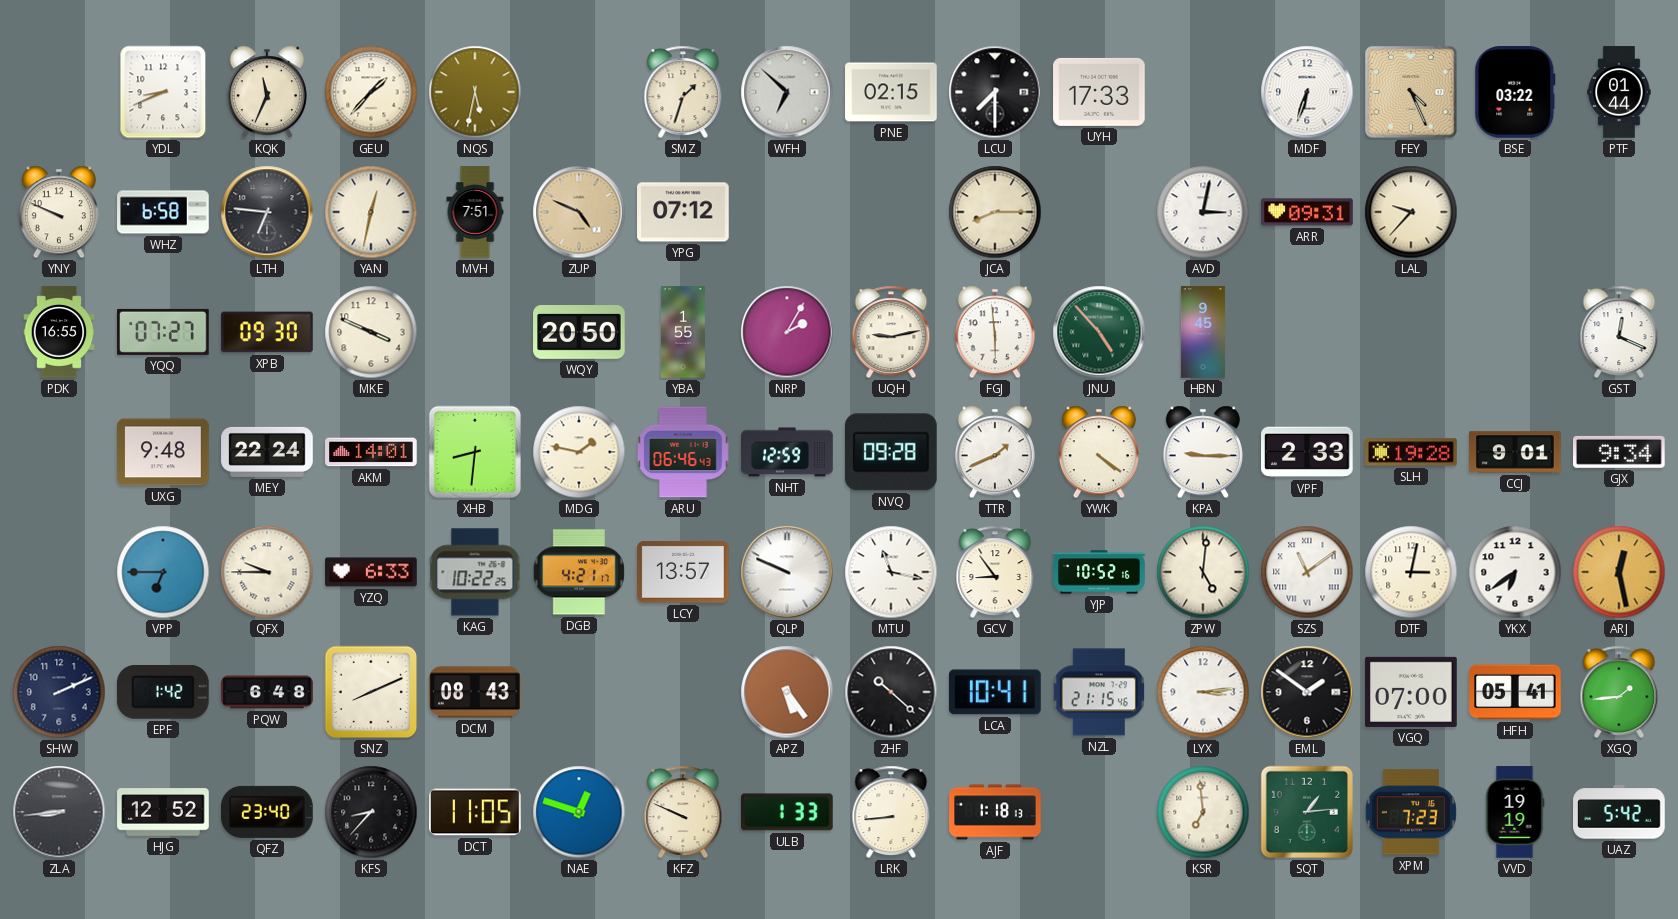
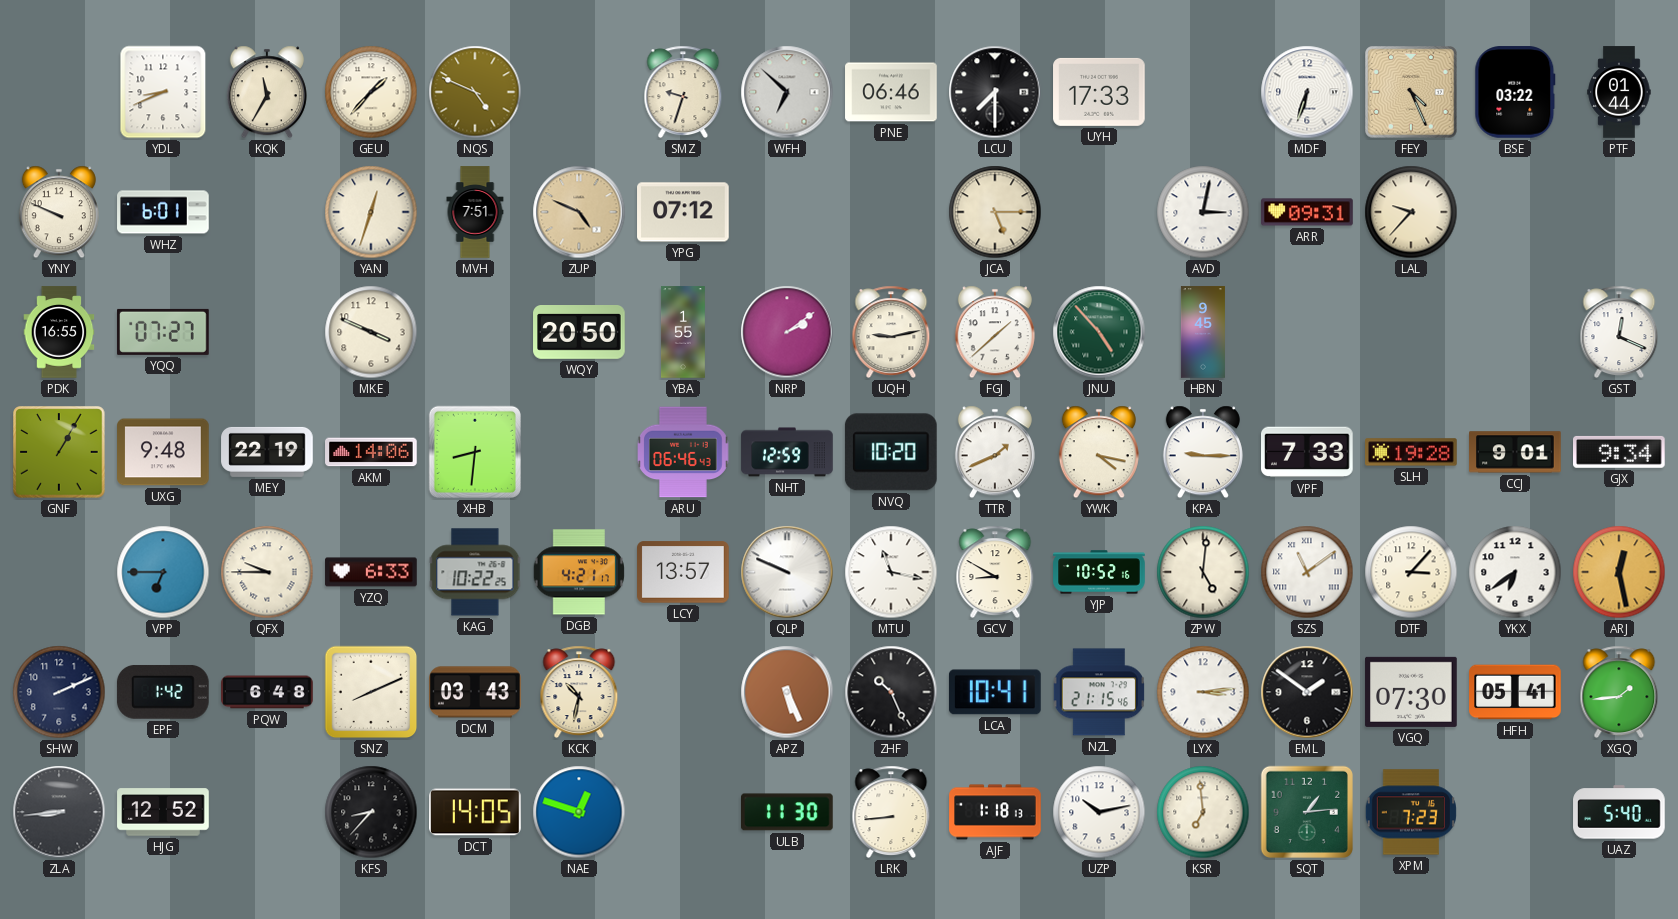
KQK: 11:34 -> 11:35 (267, 92)
NQS: 5:32 -> 4:49 (475, 92)
SMZ: 1:33 -> 9:33 (683, 92)
PNE: 02:15 -> 06:46 (891, 92)
WHZ: 6:58 -> 6:01 (163, 212)
LTH: 6:46 -> none (267, 212)
YAN: 12:32 -> 12:33 (371, 212)
JCA: 8:15 -> 5:15 (995, 212)
XPB: 09:30 -> none (267, 332)
NRP: 2:05 -> 2:09 (787, 332)
FGJ: 5:59 -> 1:38 (995, 332)
GNF: none -> 1:05 (59, 452)
MEY: 22:24 -> 22:19 (267, 452)
AKM: 14:01 -> 14:06 (371, 452)
MDG: 1:47 -> none (579, 452)
NVQ: 09:28 -> 10:20 (891, 452)
YWK: 4:21 -> 4:17 (1099, 452)
VPF: 2:33 -> 7:33 (1308, 452)
GCV: 8:54 -> 8:50 (995, 572)
DTF: 3:02 -> 3:07 (1411, 572)
DCM: 08:43 -> 03:43 (475, 692)
KCK: none -> 10:32 (579, 692)
APZ: 5:24 -> 5:26 (787, 692)
ZHF: 10:22 -> 10:26 (891, 692)
VGQ: 07:00 -> 07:30 (1411, 692)
QFZ: 23:40 -> none (268, 812)
DCT: 11:05 -> 14:05 (475, 812)
KFZ: 9:49 -> none (683, 812)
ULB: 1:33 -> 11:30 (788, 812)
UZP: none -> 10:13 (1099, 812)
VVD: 19:19 -> none (1515, 812)
UAZ: 5:42 -> 5:40 (1619, 812)
